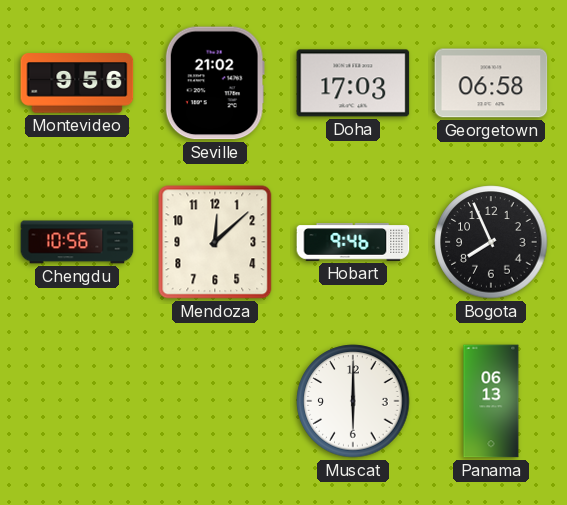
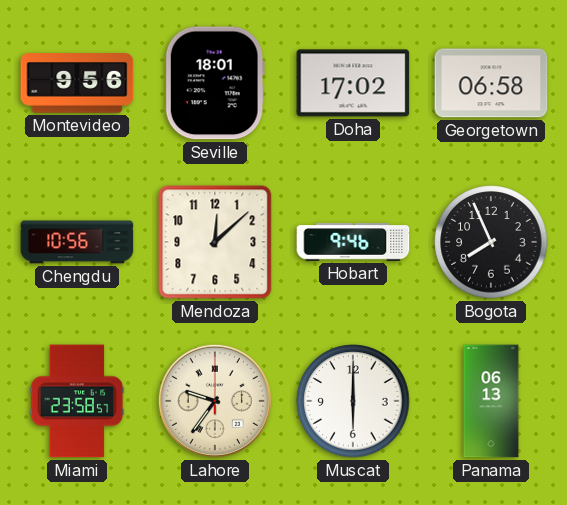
Seville: 21:02 -> 18:01 (215, 83)
Doha: 17:03 -> 17:02 (353, 83)
Miami: none -> 23:58 (77, 401)
Lahore: none -> 9:36 (215, 401)
